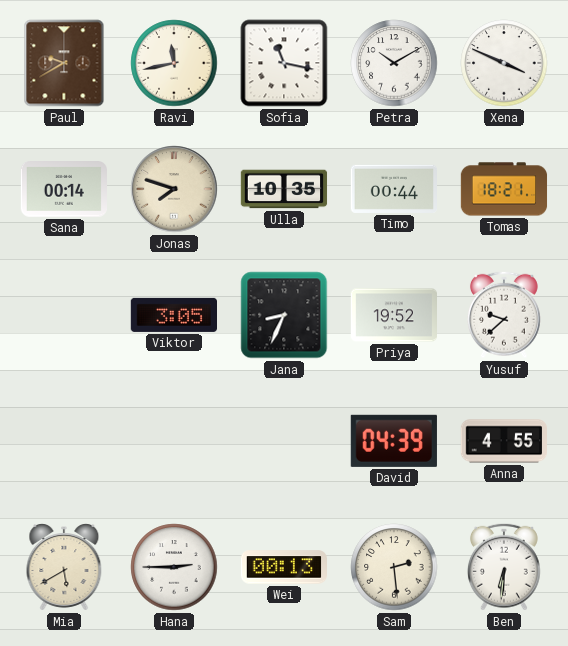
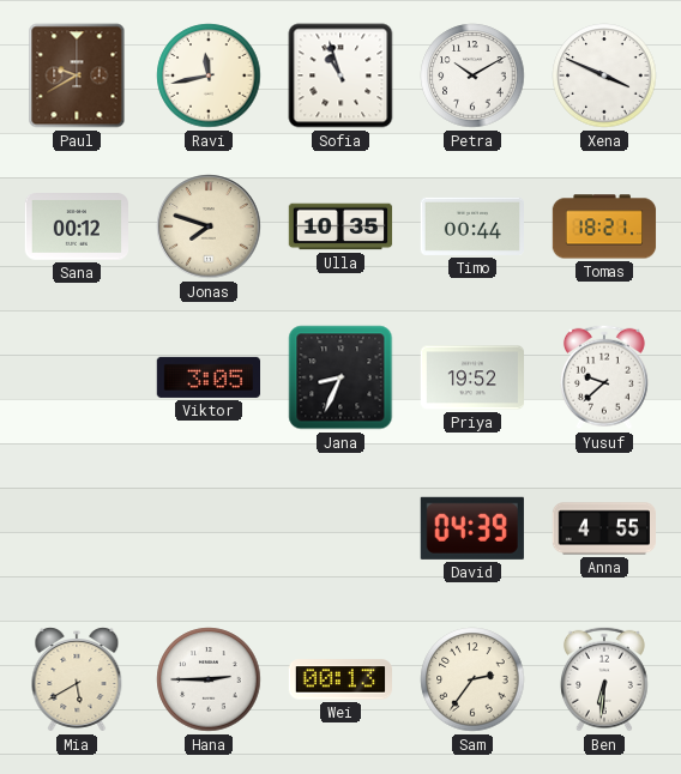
Sofia: 11:17 -> 10:57 (340, 75)
Sana: 00:14 -> 00:12 (76, 228)
Sam: 2:29 -> 2:36 (472, 679)
